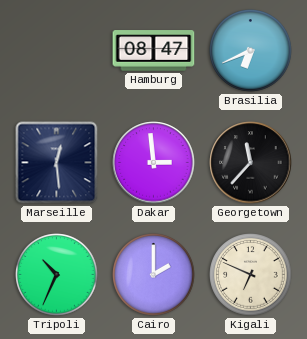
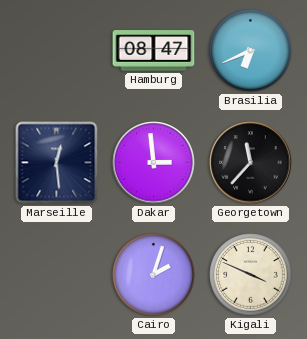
Tripoli: 10:34 -> none (57, 275)
Cairo: 2:00 -> 2:03 (154, 275)
Kigali: 6:49 -> 3:49 (251, 275)
